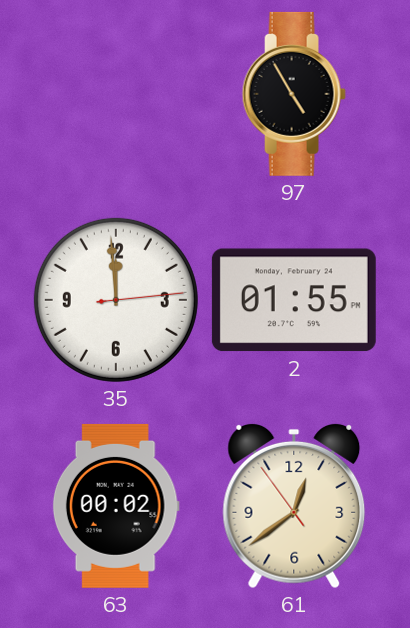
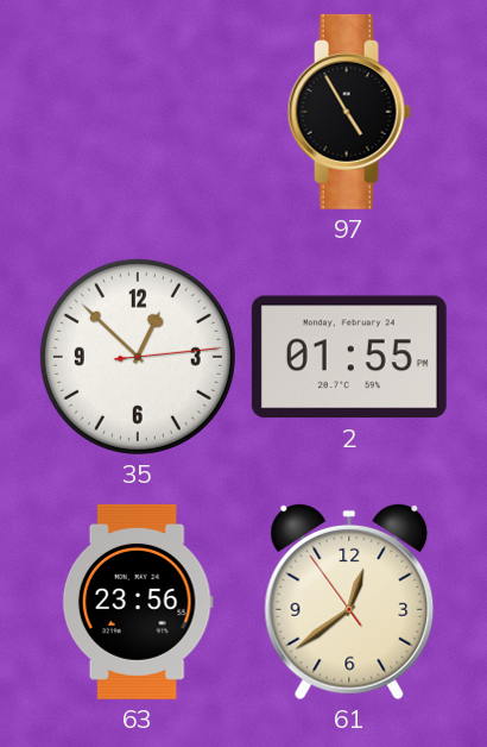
35: 11:59 -> 12:52 (138, 357)
63: 00:02 -> 23:56 (138, 602)
